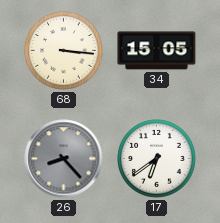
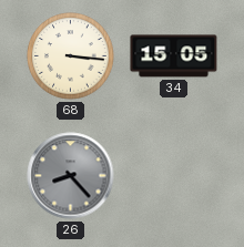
17: 6:39 -> none (157, 159)
